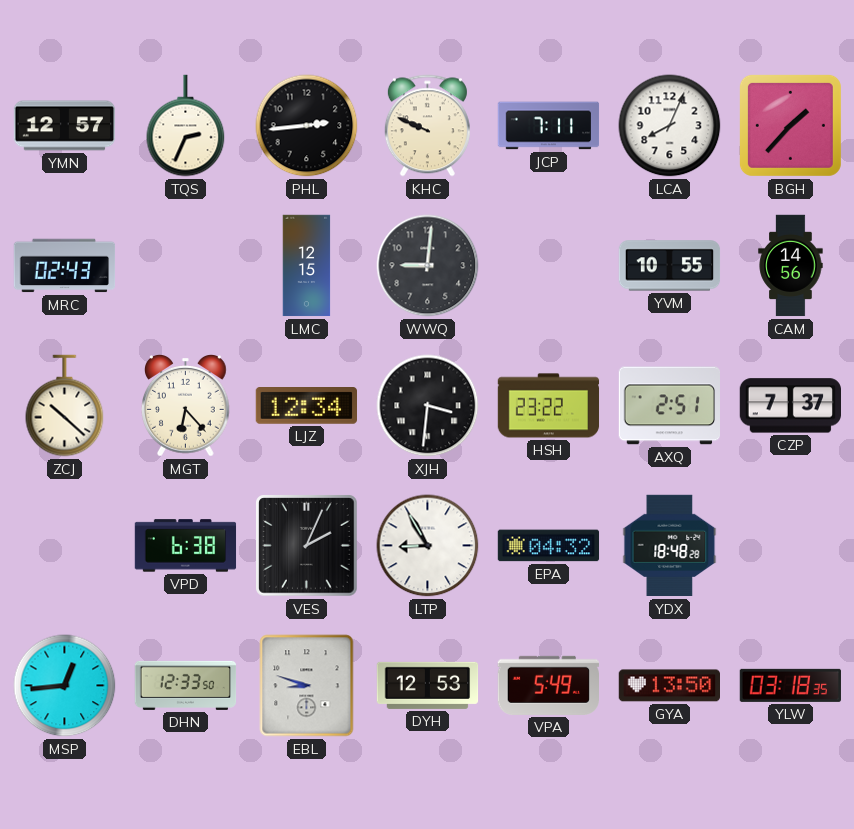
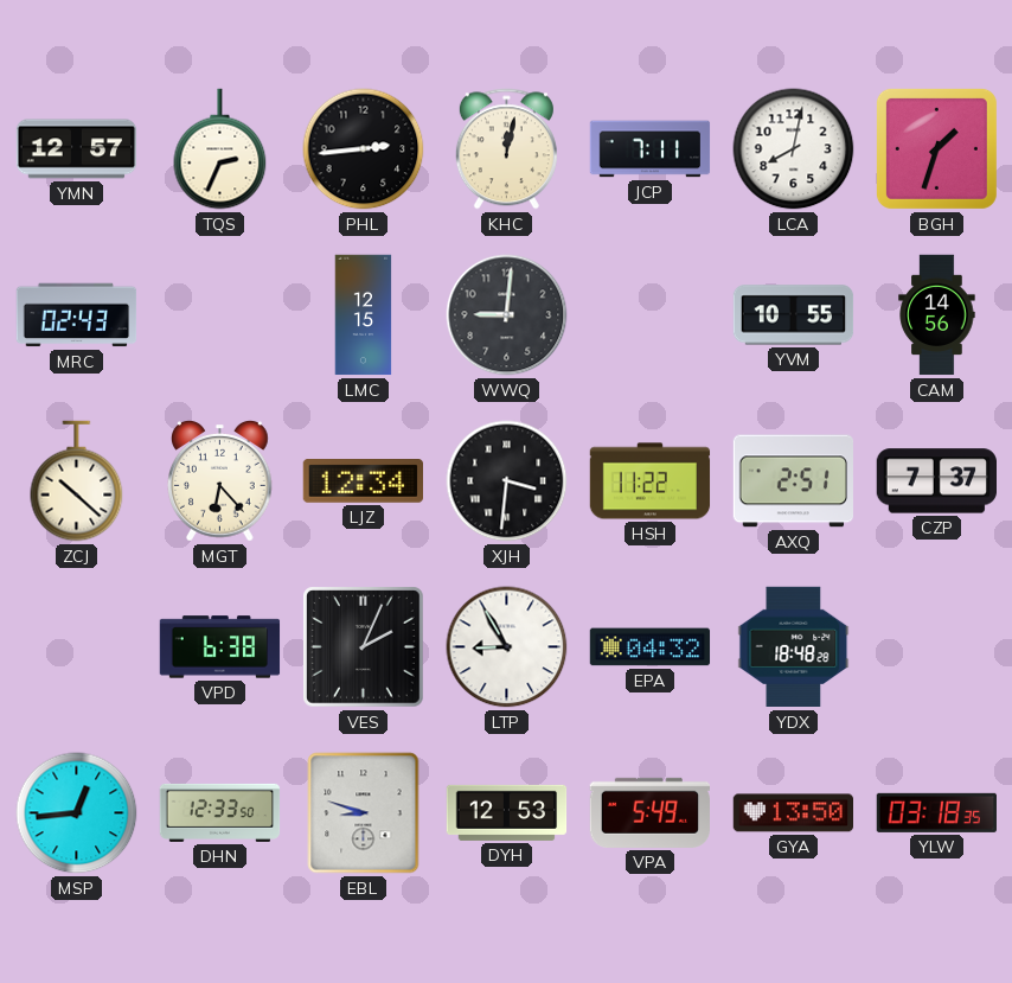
KHC: 9:49 -> 12:02 (506, 149)
LCA: 8:04 -> 8:02 (794, 149)
BGH: 1:37 -> 1:33 (936, 148)
HSH: 23:22 -> 11:22 (651, 481)
